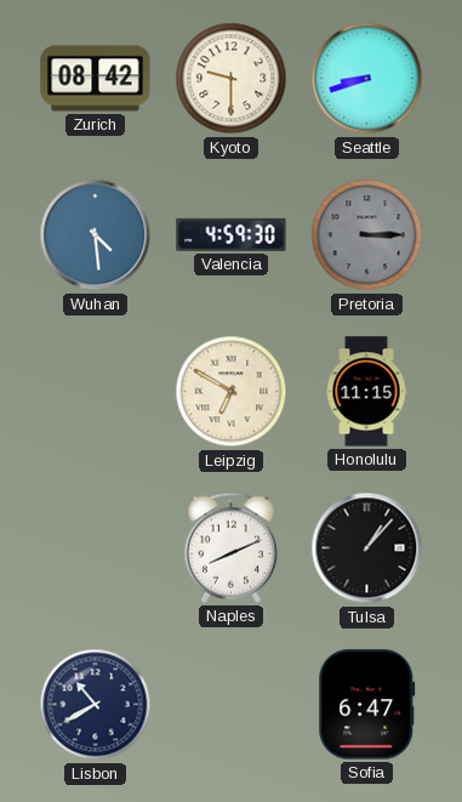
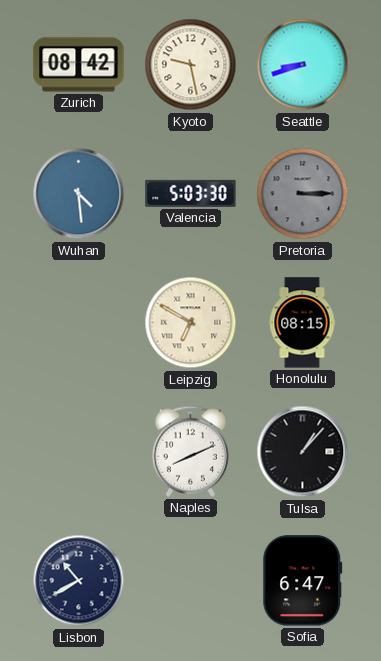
Kyoto: 9:30 -> 9:28 (191, 65)
Valencia: 4:59 -> 5:03 (191, 193)
Honolulu: 11:15 -> 08:15 (302, 323)
